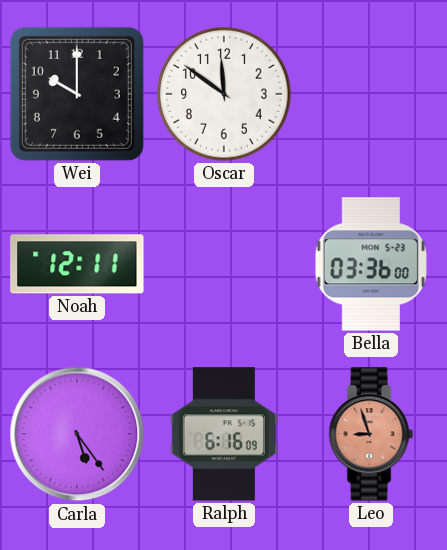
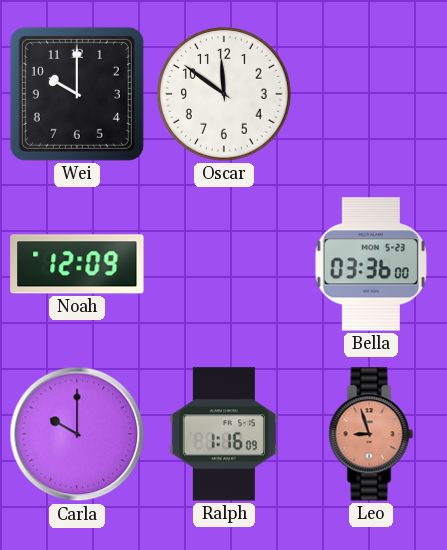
Noah: 12:11 -> 12:09 (77, 264)
Carla: 5:24 -> 10:00 (77, 434)
Ralph: 6:16 -> 1:16 (224, 434)
